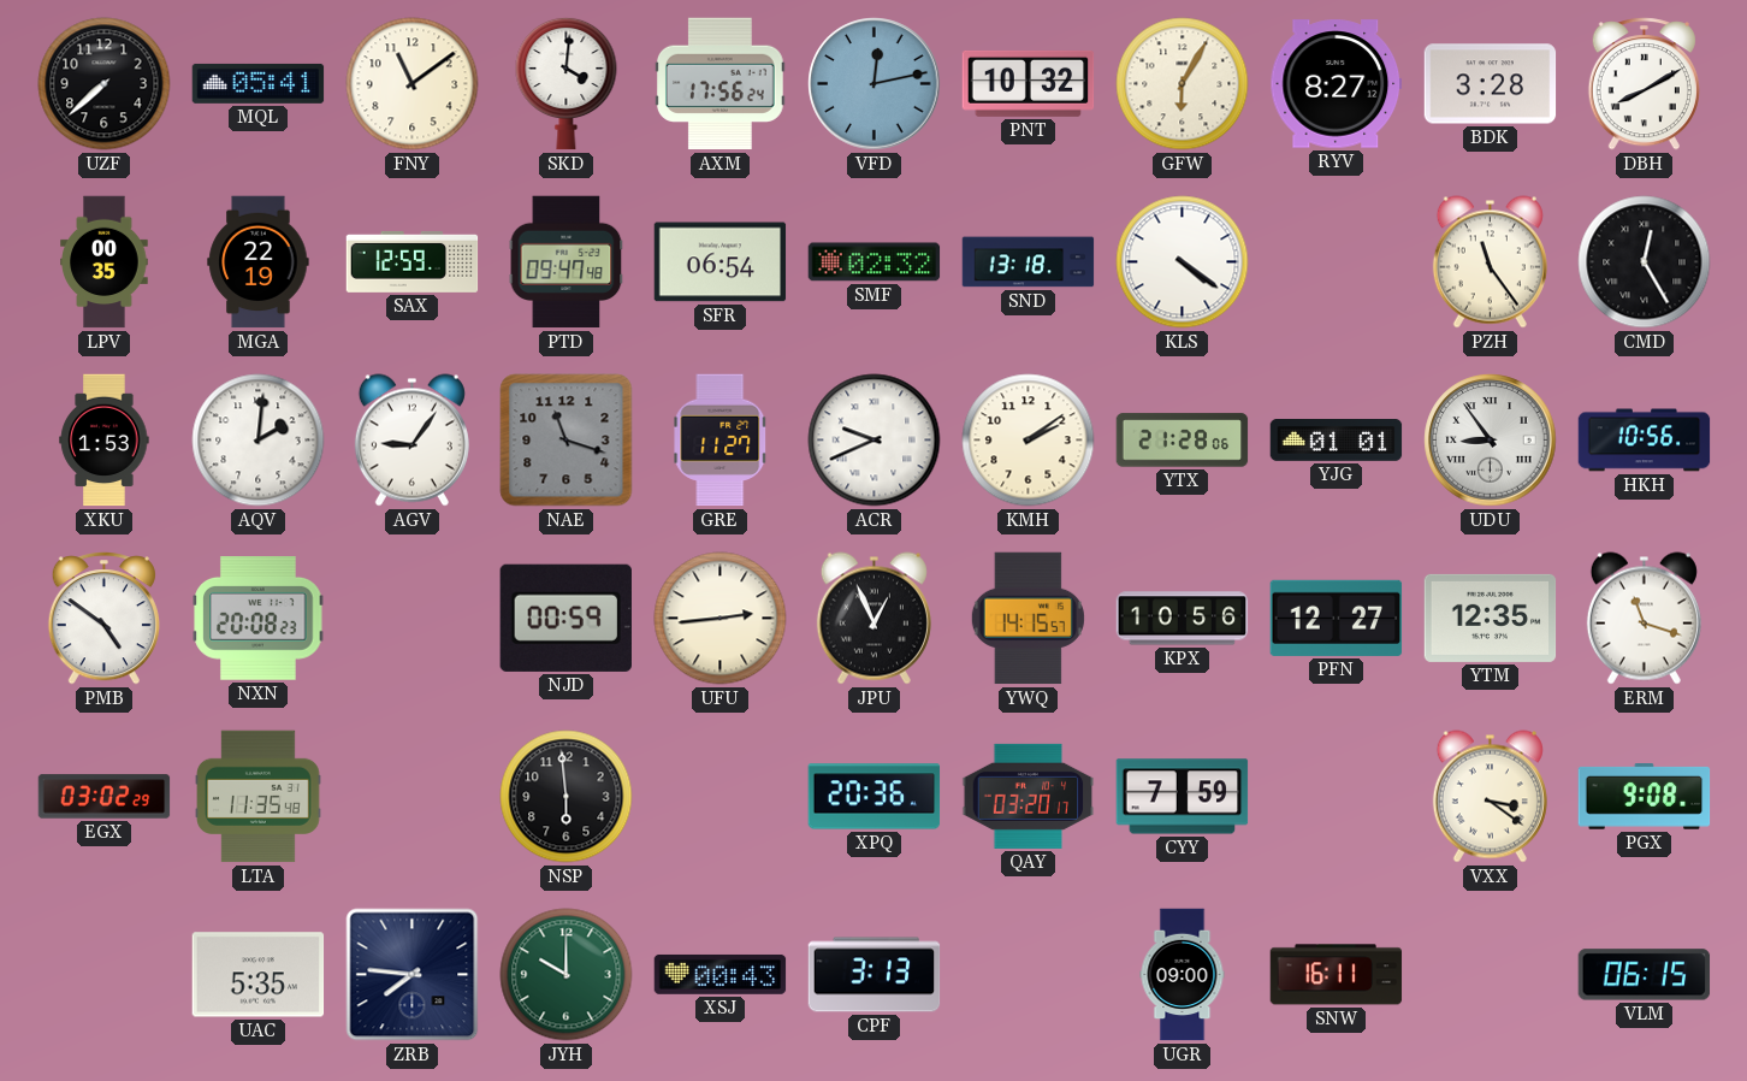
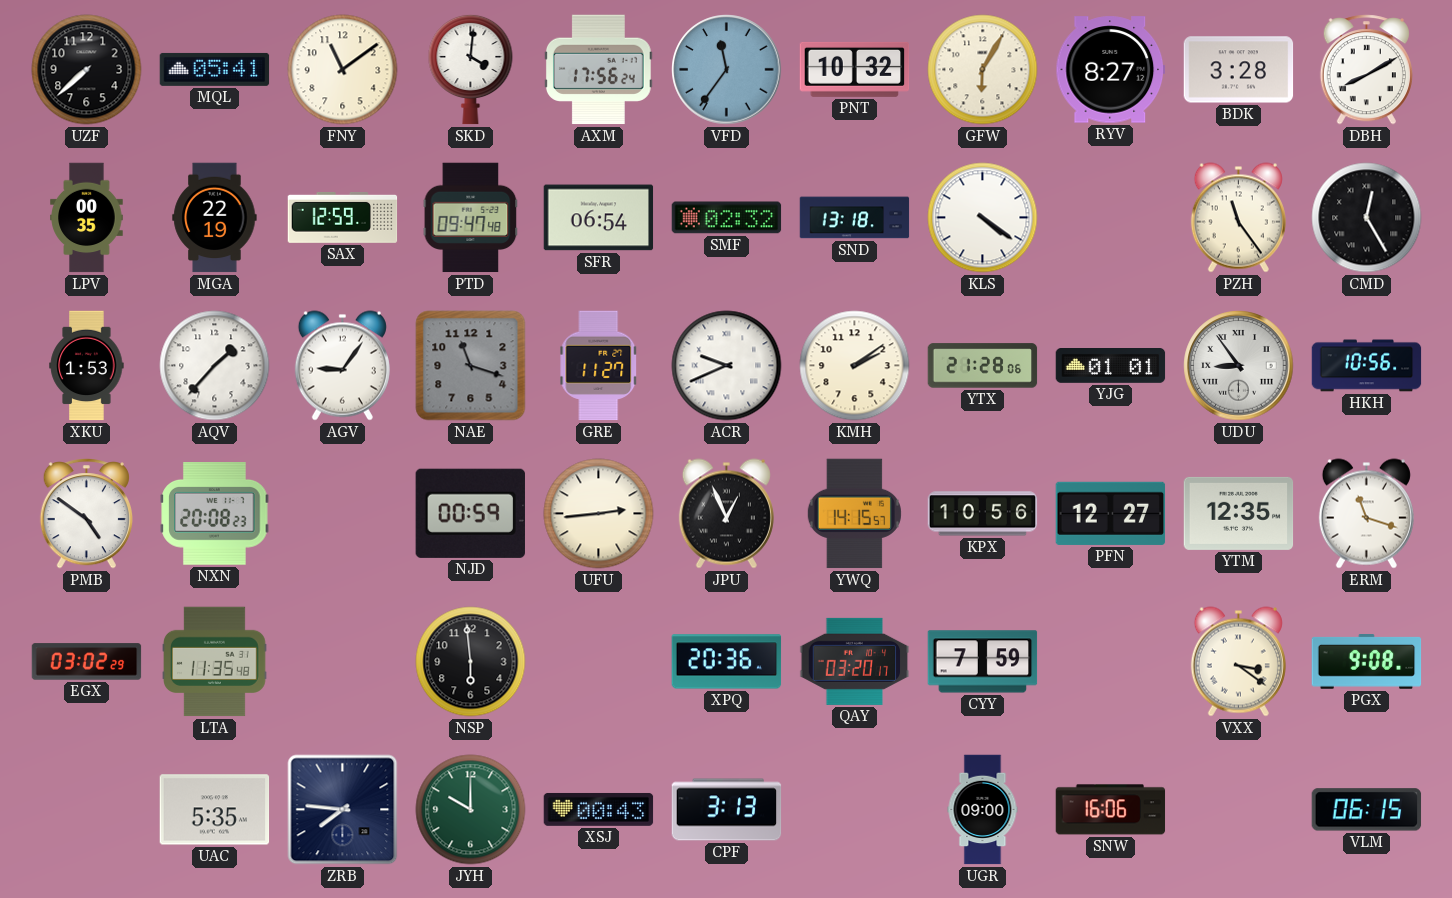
VFD: 12:13 -> 11:36 (727, 70)
AQV: 2:01 -> 1:37 (215, 366)
SNW: 16:11 -> 16:06 (1111, 810)
